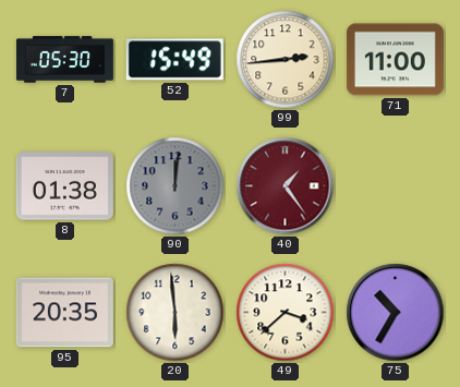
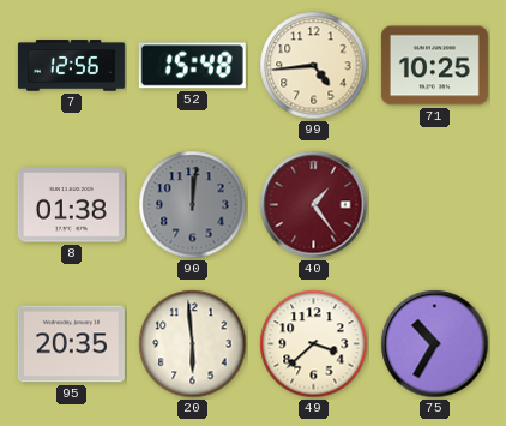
7: 05:30 -> 12:56 (71, 66)
52: 15:49 -> 15:48 (192, 66)
99: 2:44 -> 4:44 (314, 66)
71: 11:00 -> 10:25 (434, 66)
